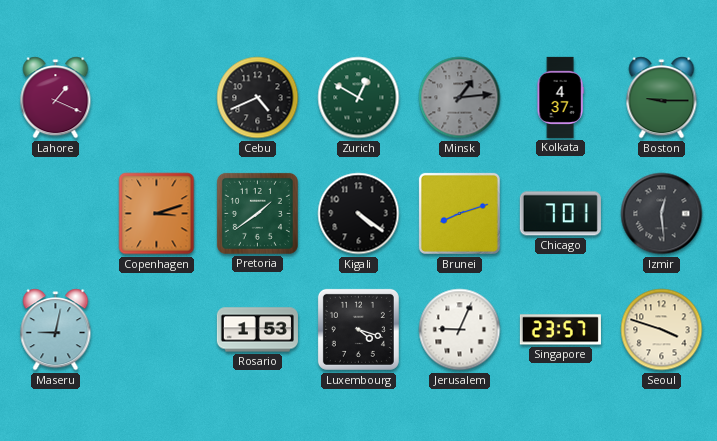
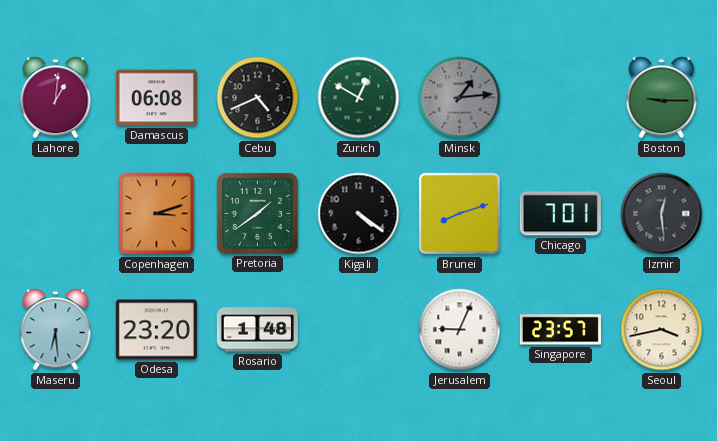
Lahore: 1:19 -> 1:01 (56, 98)
Damascus: none -> 06:08 (156, 98)
Kolkata: 4:37 -> none (560, 97)
Maseru: 9:02 -> 6:29 (56, 330)
Odesa: none -> 23:20 (156, 330)
Rosario: 1:53 -> 1:48 (257, 330)
Luxembourg: 4:18 -> none (358, 329)
Seoul: 3:48 -> 3:43 (662, 330)
